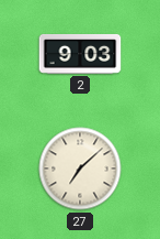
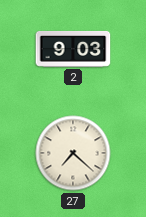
27: 7:08 -> 7:22 (73, 153)
